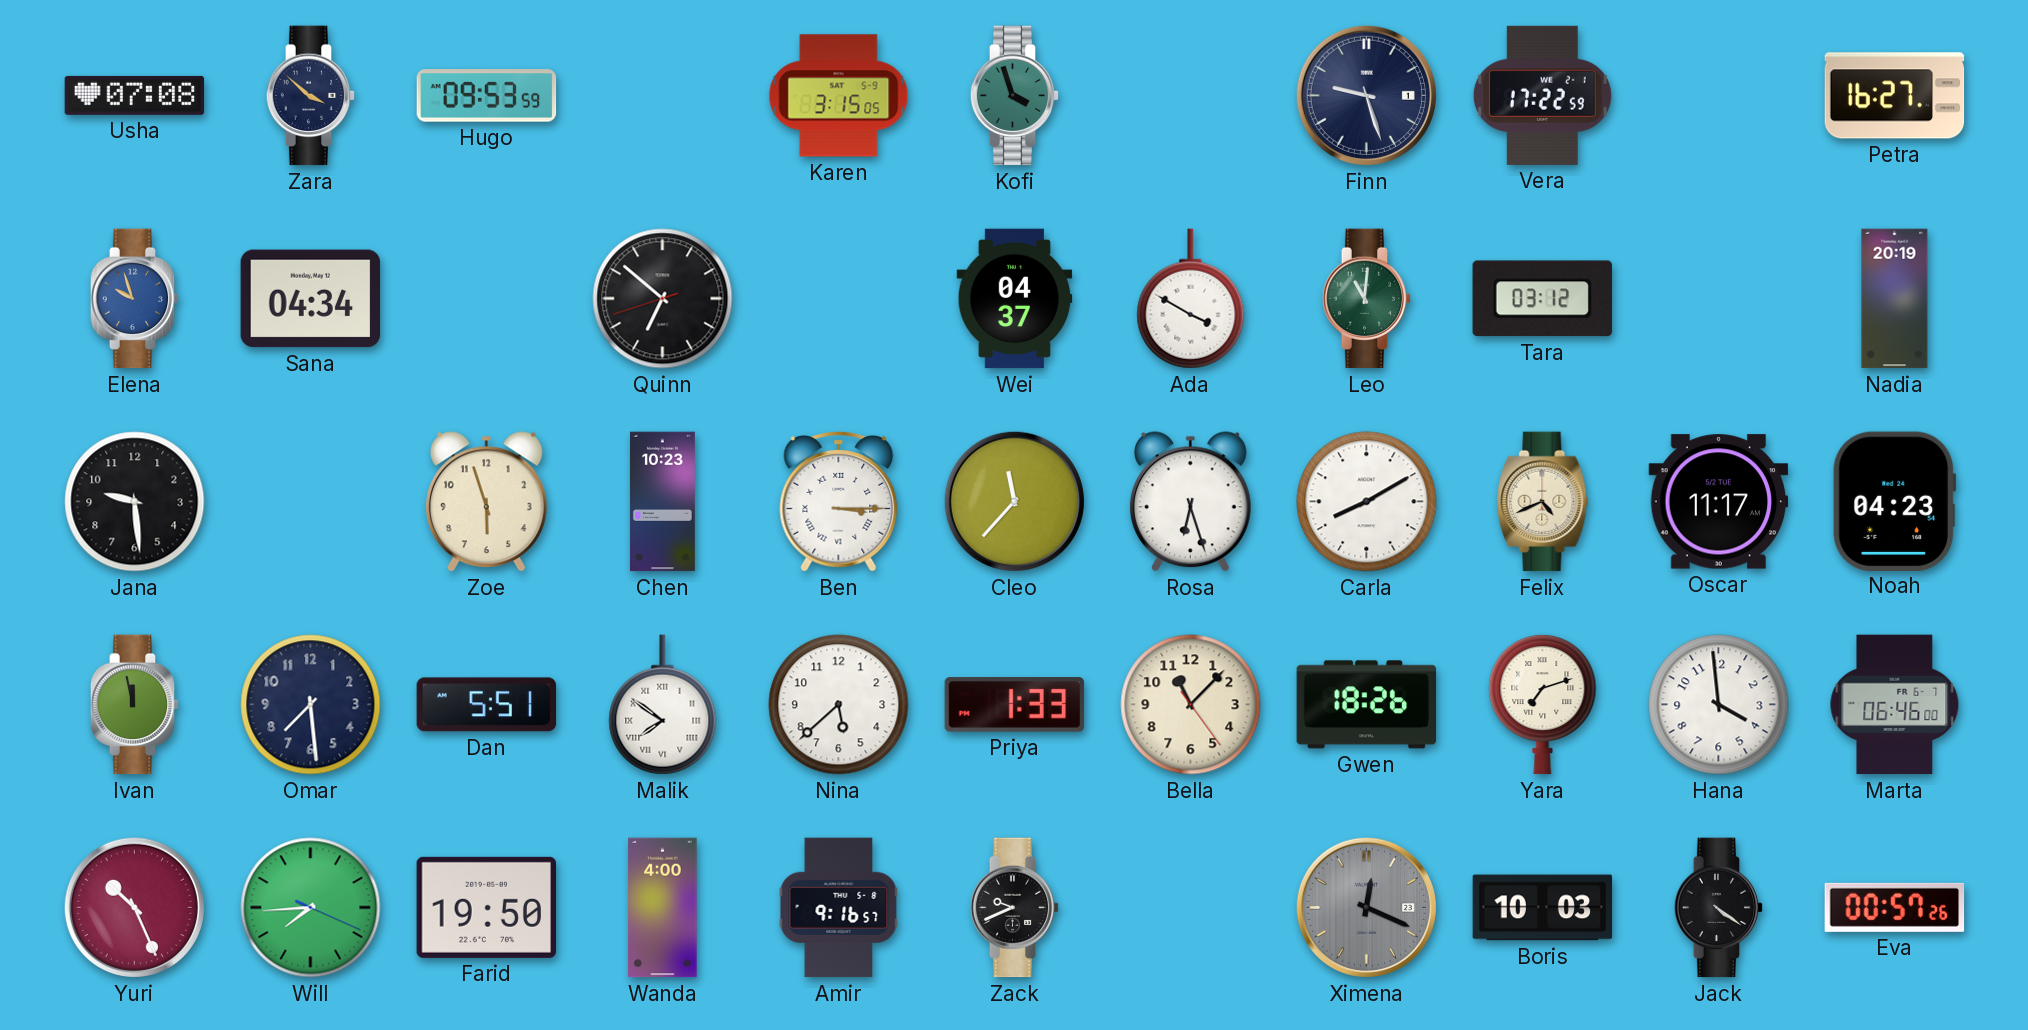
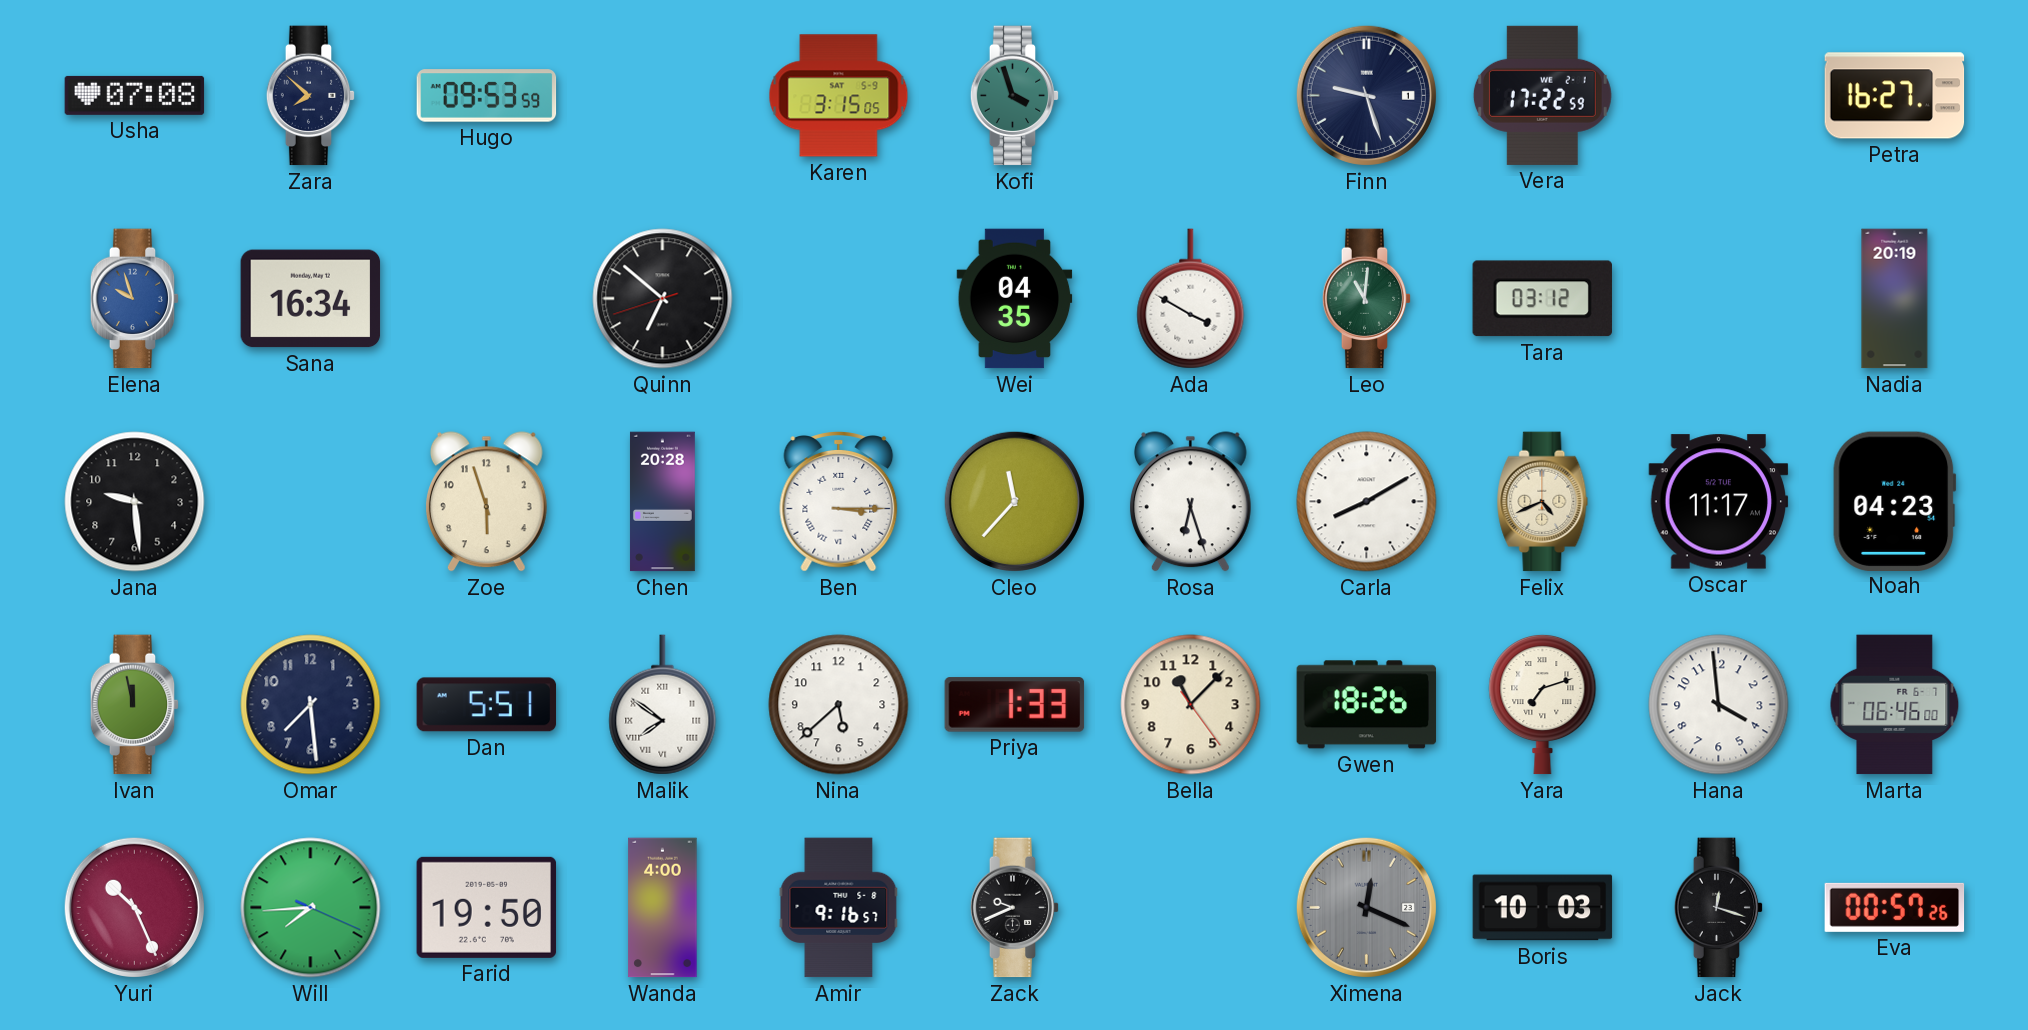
Zara: 3:52 -> 7:52 (311, 96)
Sana: 04:34 -> 16:34 (311, 299)
Wei: 04:37 -> 04:35 (1015, 299)
Chen: 10:23 -> 20:28 (662, 502)
Jack: 4:21 -> 12:18 (1719, 908)
